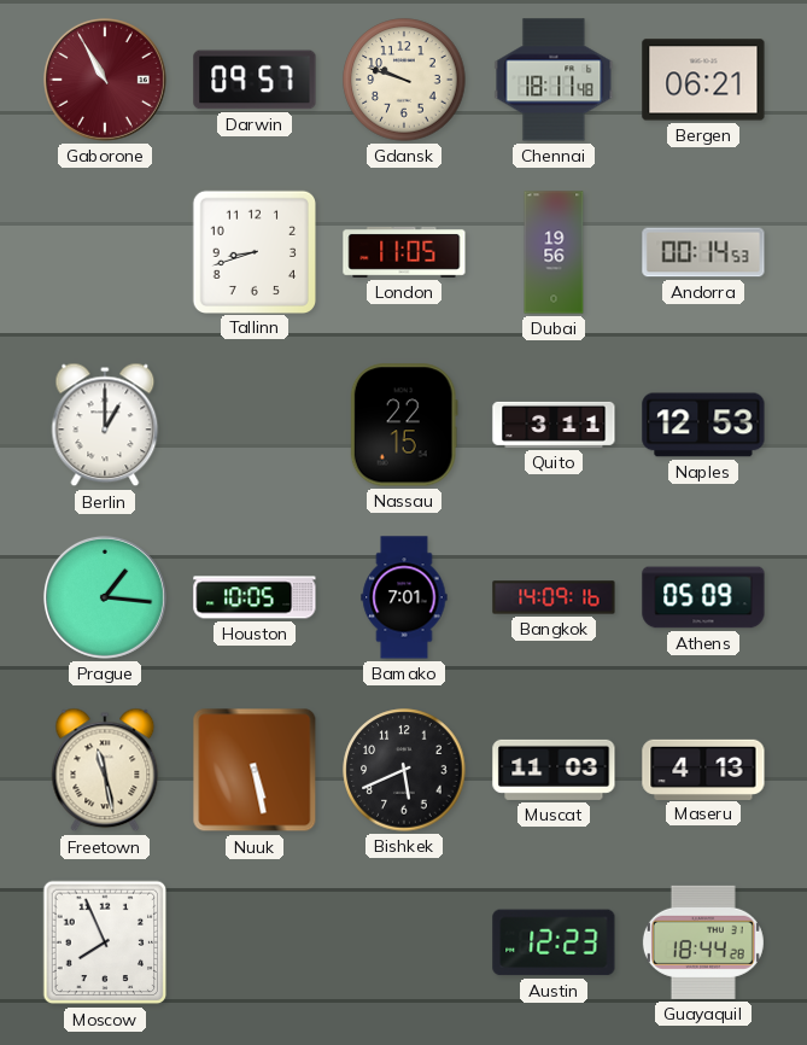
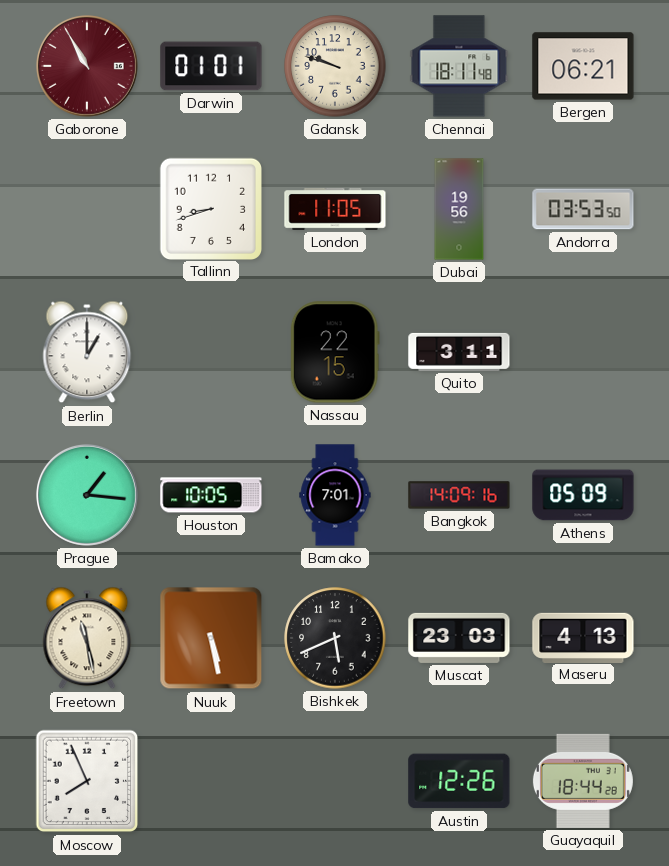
Darwin: 09:57 -> 01:01 (211, 66)
Andorra: 00:14 -> 03:53 (583, 209)
Naples: 12:53 -> none (703, 425)
Muscat: 11:03 -> 23:03 (459, 638)
Austin: 12:23 -> 12:26 (459, 781)
